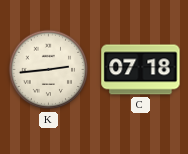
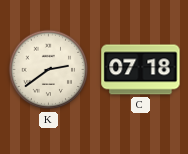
K: 2:44 -> 2:39 (49, 70)
